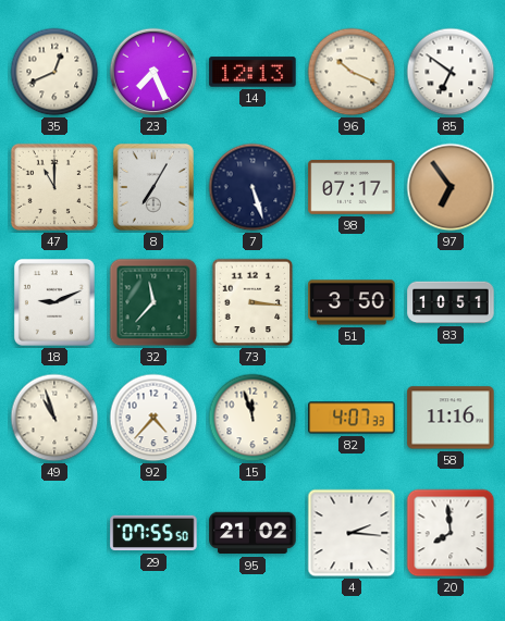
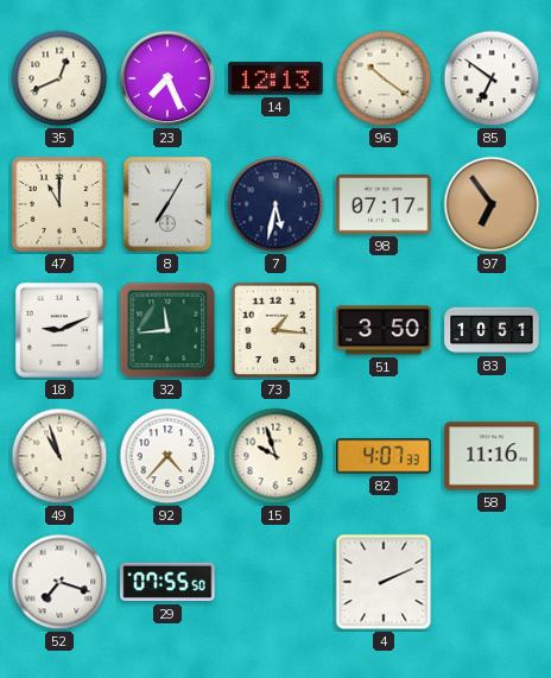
96: 10:19 -> 10:21 (384, 78)
7: 5:27 -> 5:32 (275, 204)
32: 11:37 -> 11:44 (167, 330)
73: 3:16 -> 1:16 (275, 330)
15: 11:57 -> 9:57 (275, 456)
52: none -> 7:18 (59, 582)
95: 21:02 -> none (253, 533)
4: 2:16 -> 2:11 (384, 582)
20: 7:59 -> none (451, 533)
